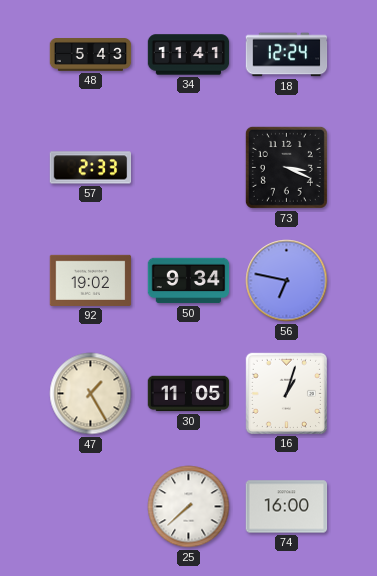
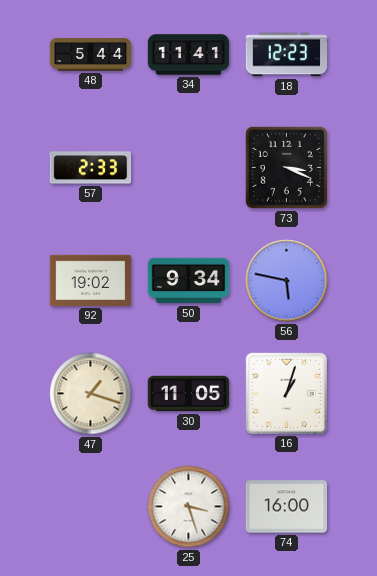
48: 5:43 -> 5:44 (91, 55)
18: 12:24 -> 12:23 (287, 55)
56: 6:47 -> 5:47 (287, 281)
47: 1:25 -> 1:18 (91, 394)
25: 7:38 -> 3:27 (189, 507)
